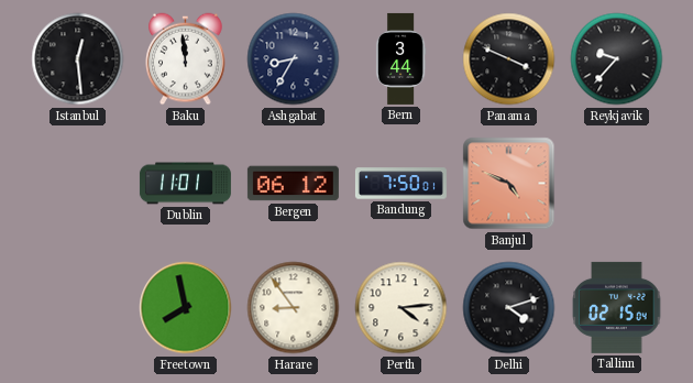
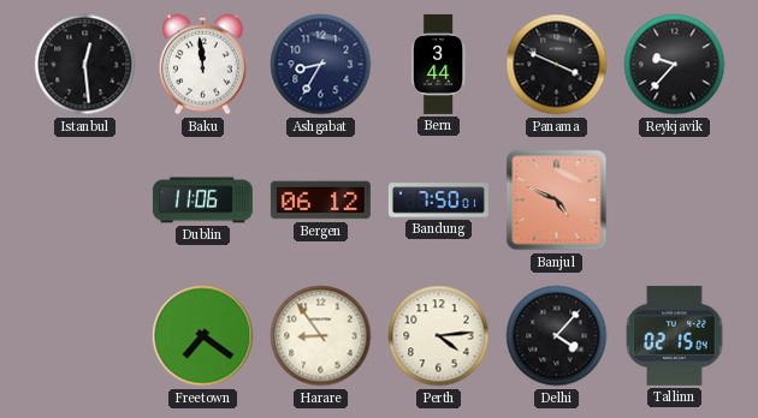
Dublin: 11:01 -> 11:06 (202, 201)
Freetown: 7:58 -> 7:21 (203, 336)
Delhi: 4:12 -> 4:07 (557, 336)
